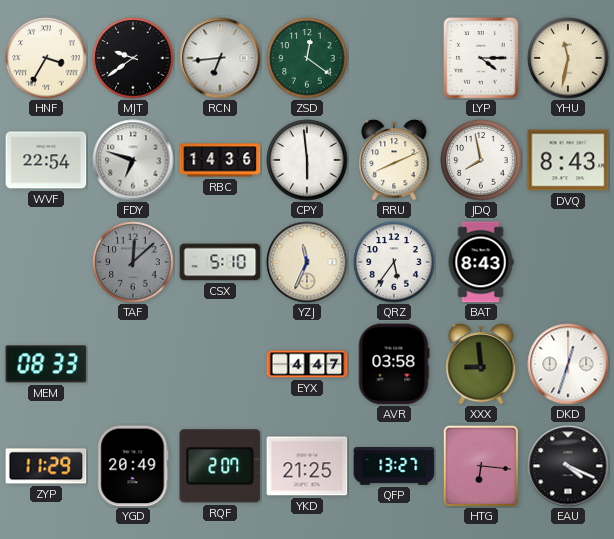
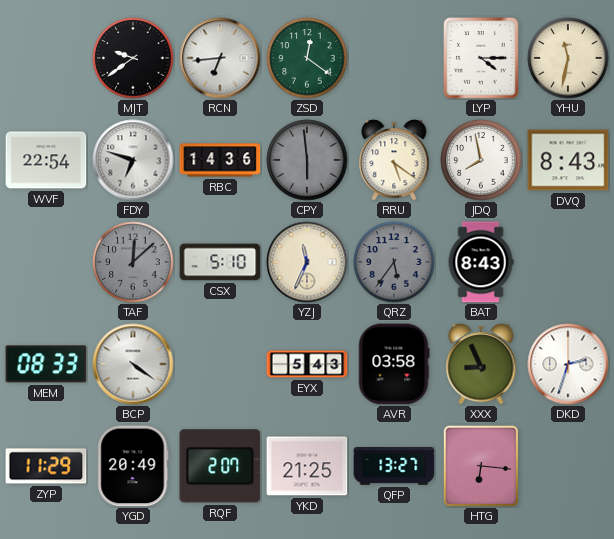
HNF: 3:35 -> none (46, 58)
CPY dial: white -> grey (307, 160)
RRU: 8:11 -> 5:21 (394, 160)
QRZ dial: white -> grey (394, 262)
BCP: none -> 4:21 (133, 364)
EYX: 4:47 -> 5:43 (307, 364)
XXX: 8:59 -> 8:56 (481, 364)
DKD: 12:33 -> 2:33 (568, 364)
EAU: 4:19 -> none (568, 466)
